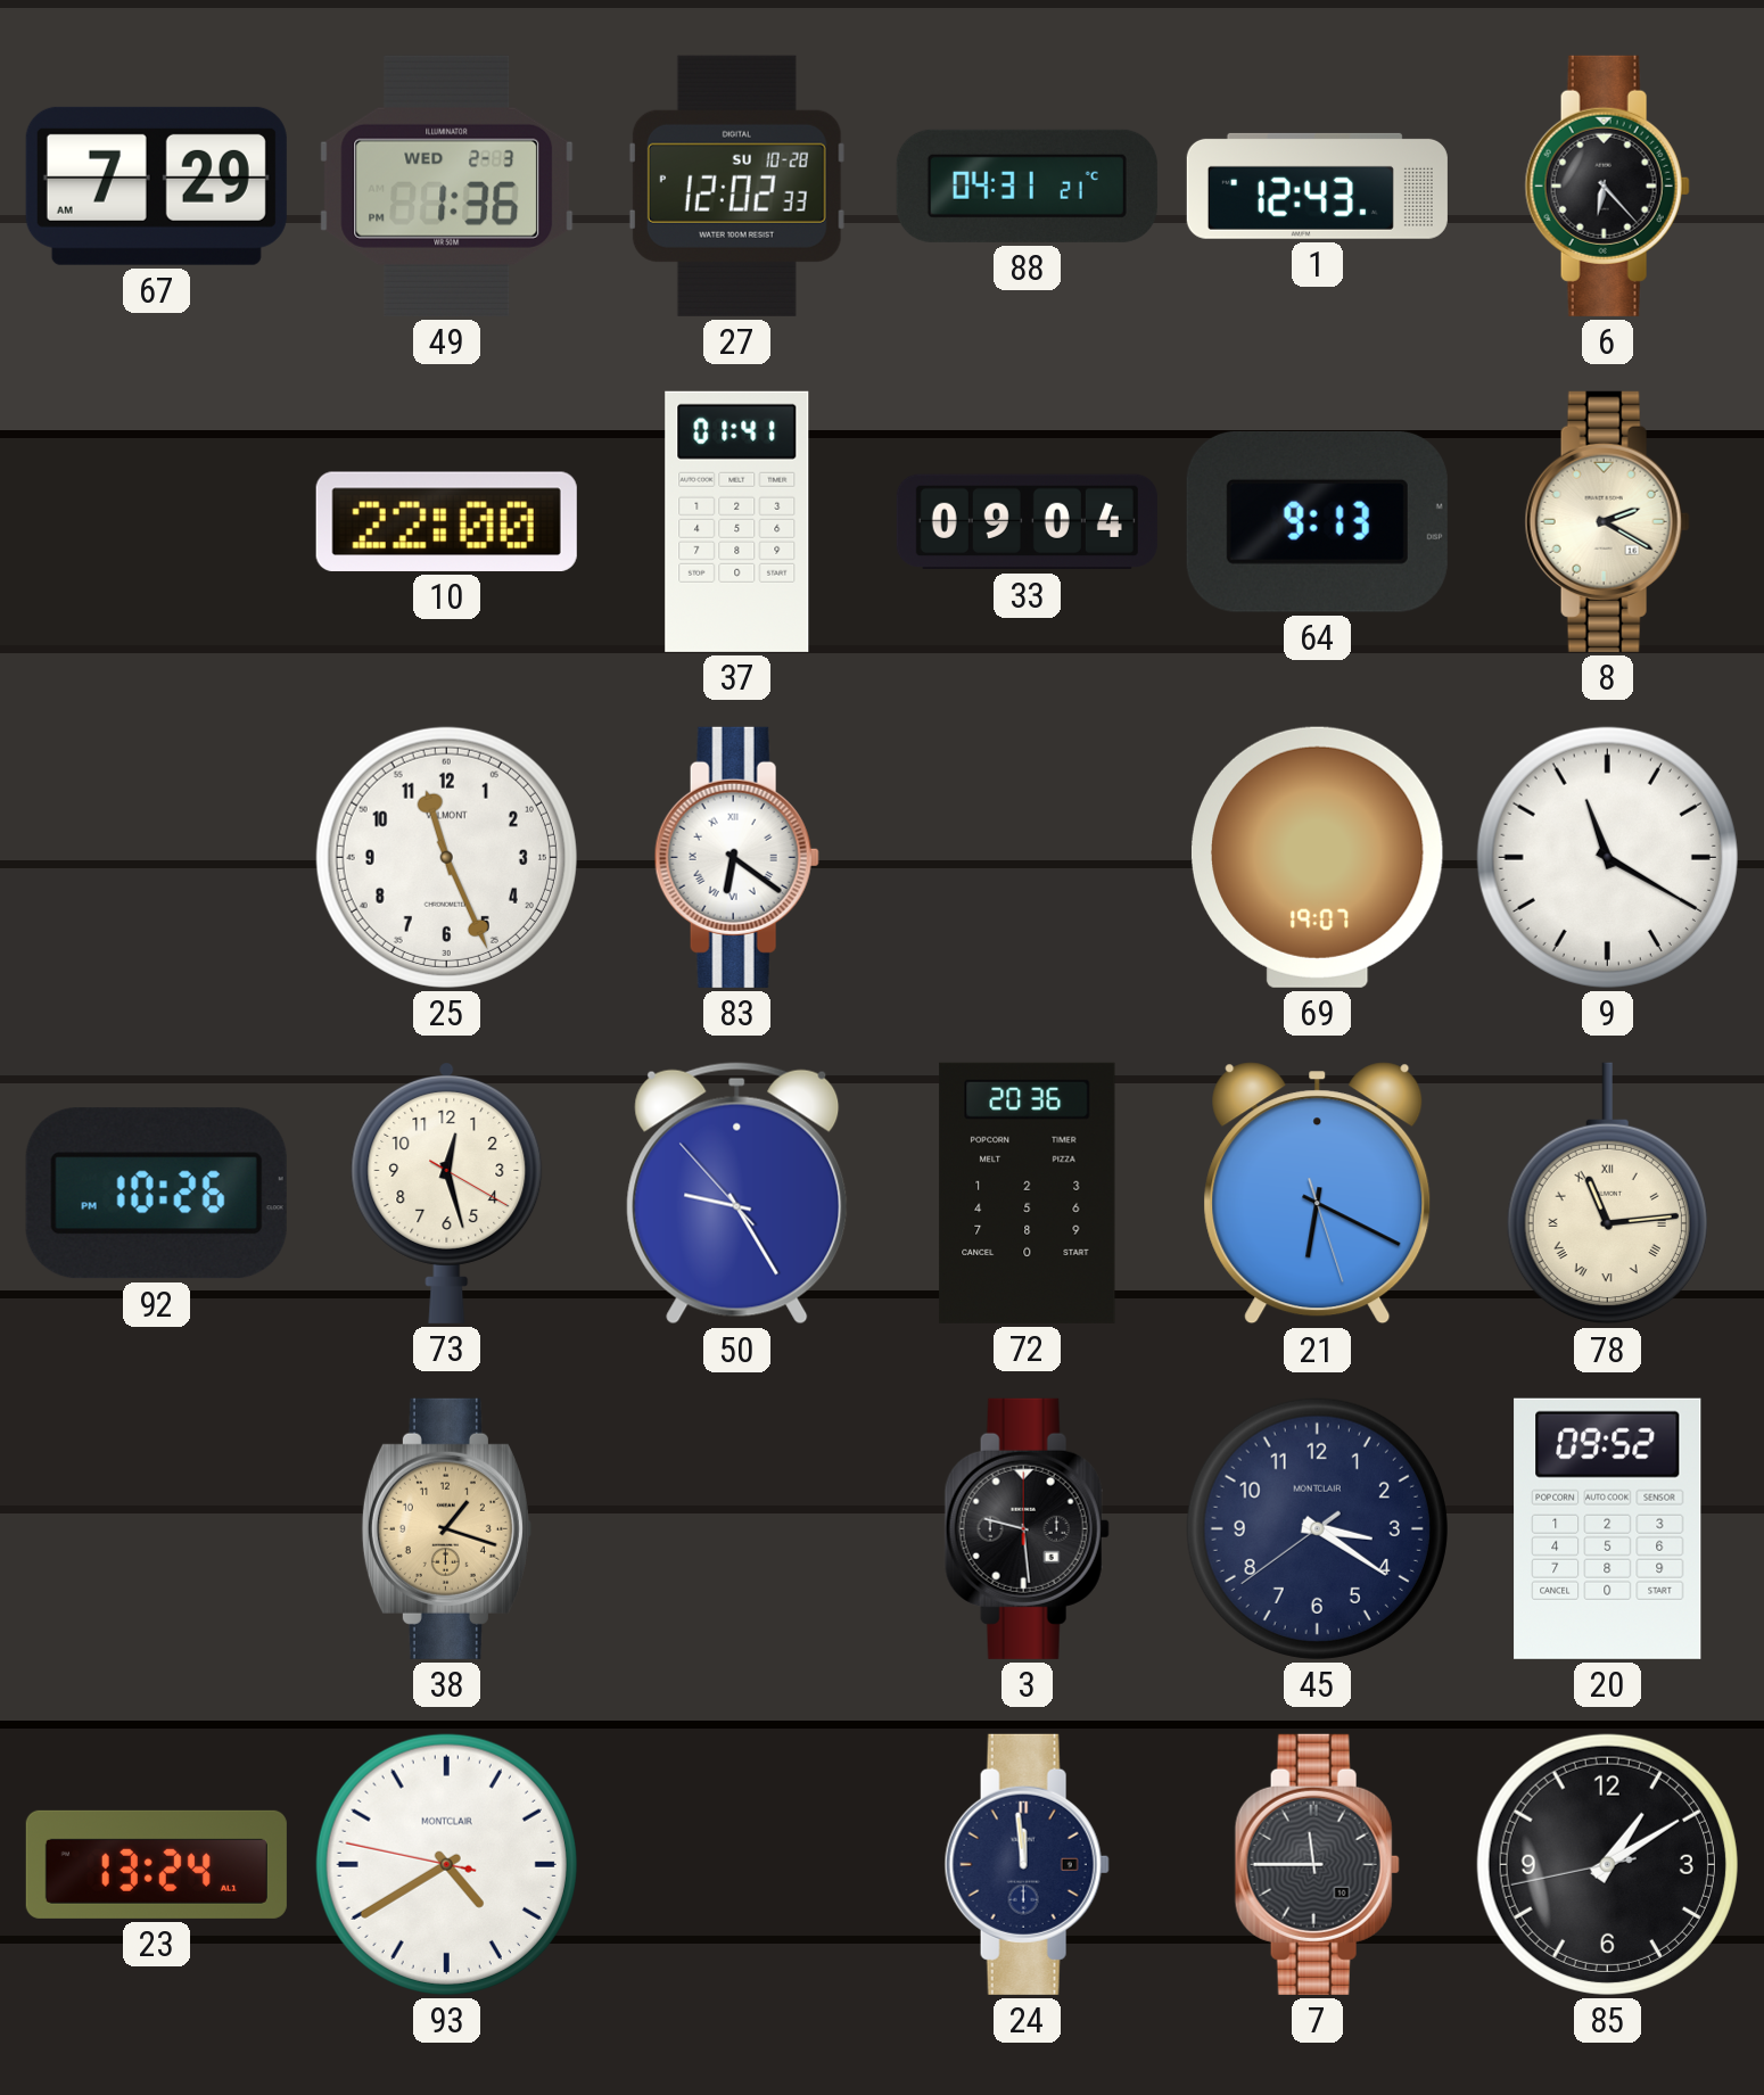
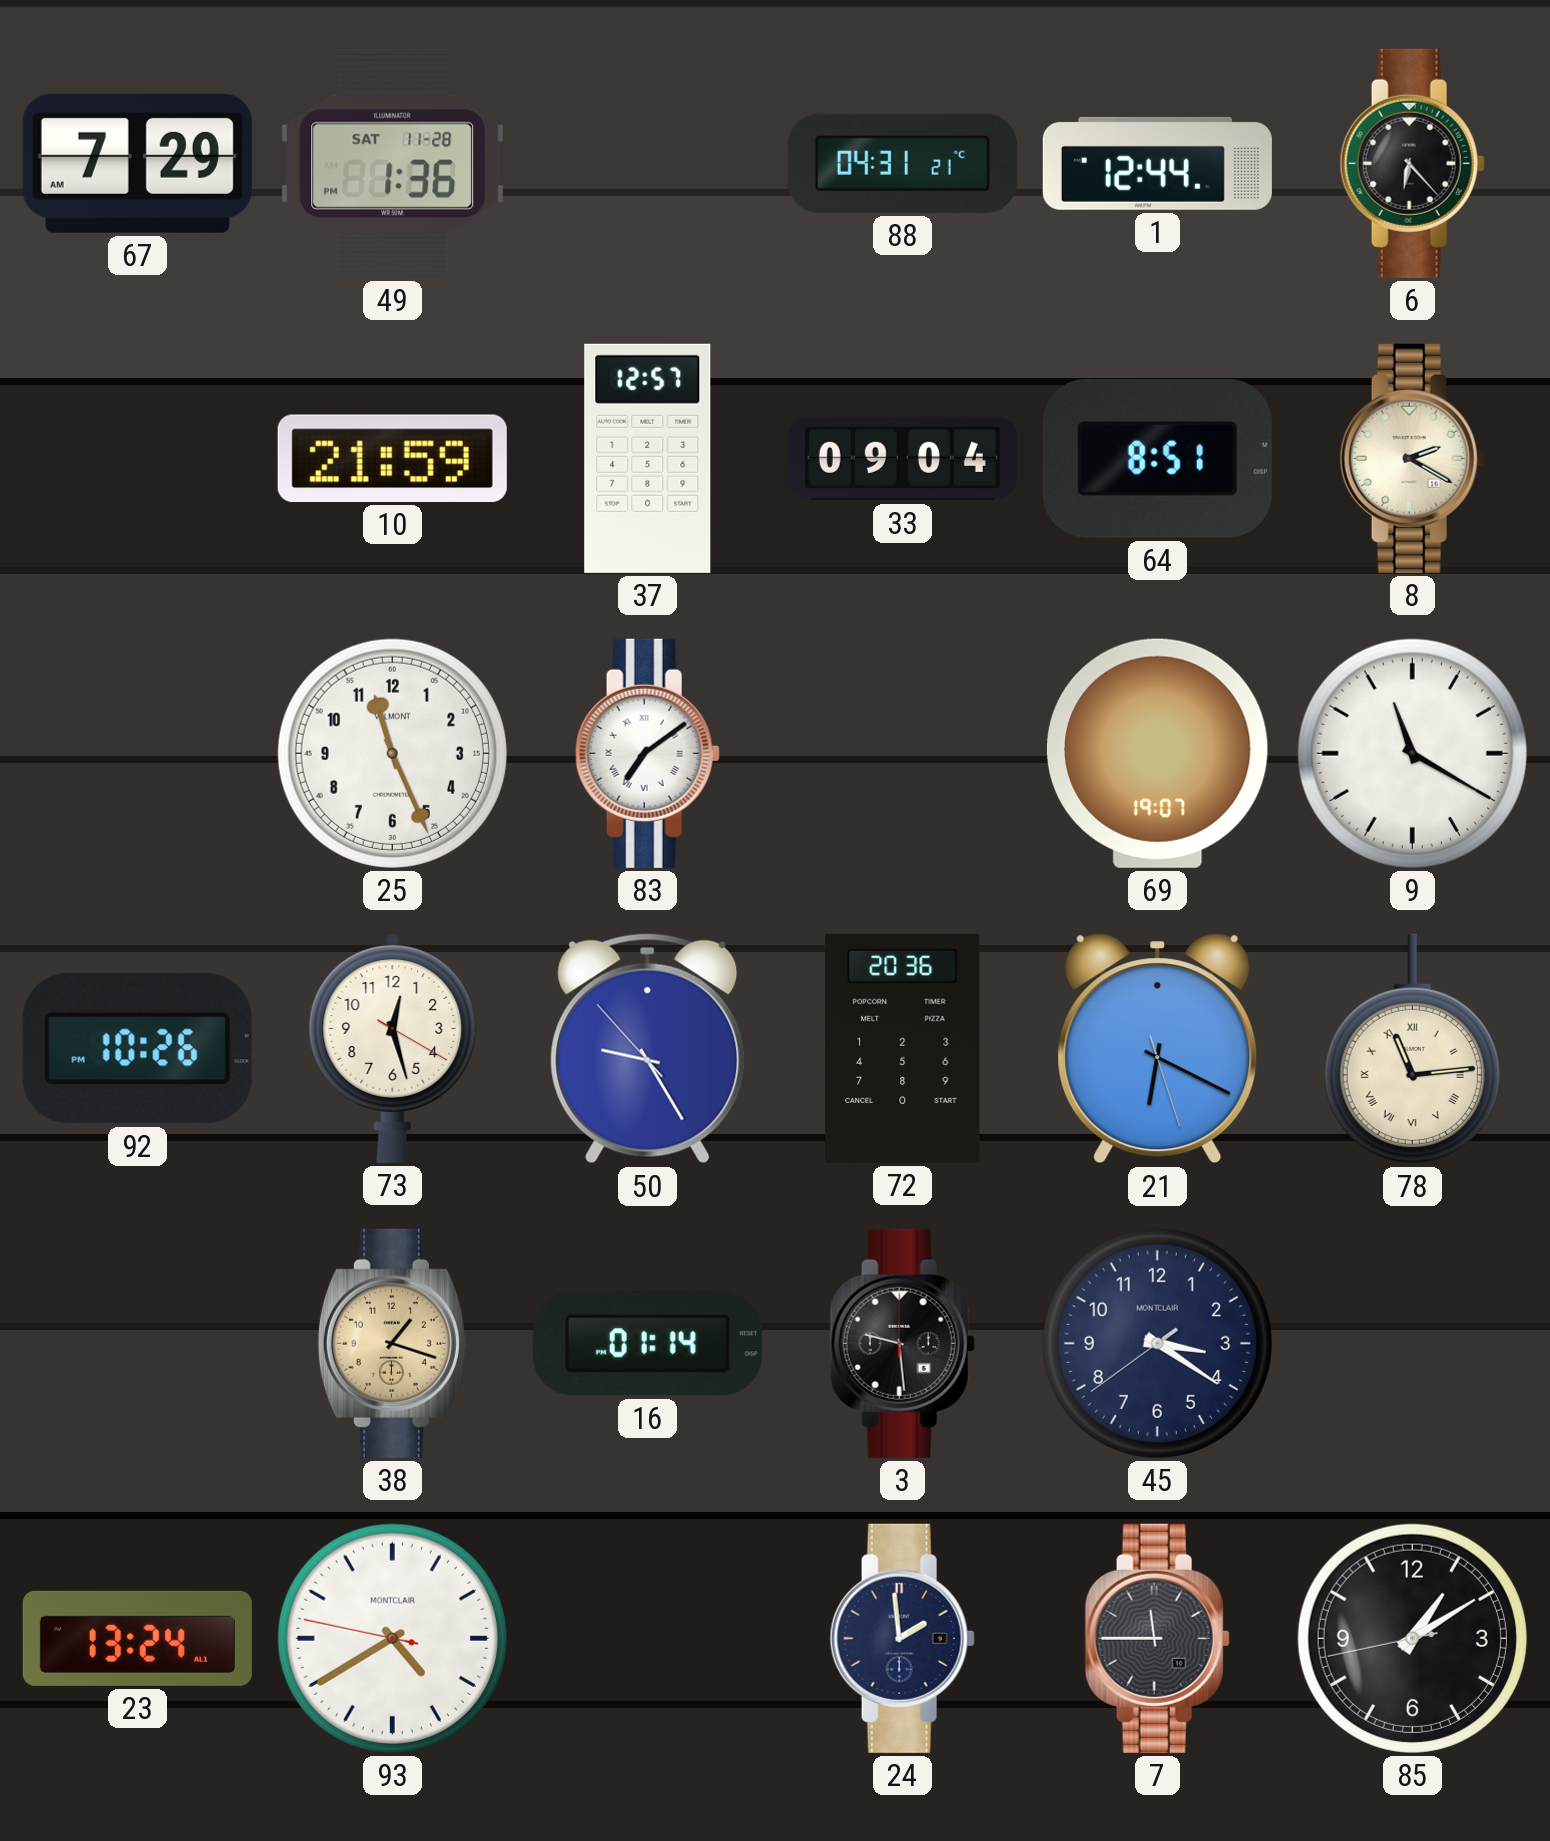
49 date: WED 2-3 -> SAT 11-28 (393, 163)
27: 12:02 -> none (736, 185)
1: 12:43 -> 12:44 (1157, 163)
10: 22:00 -> 21:59 (392, 458)
37: 01:41 -> 12:57 (648, 458)
64: 9:13 -> 8:51 (1157, 458)
83: 6:21 -> 7:09 (647, 753)
16: none -> 01:14 (647, 1344)
20: 09:52 -> none (1608, 1528)
24: 11:59 -> 1:59 (902, 1638)
